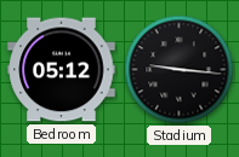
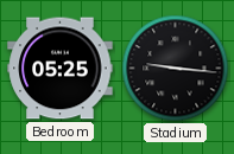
Bedroom: 05:12 -> 05:25 (61, 69)
